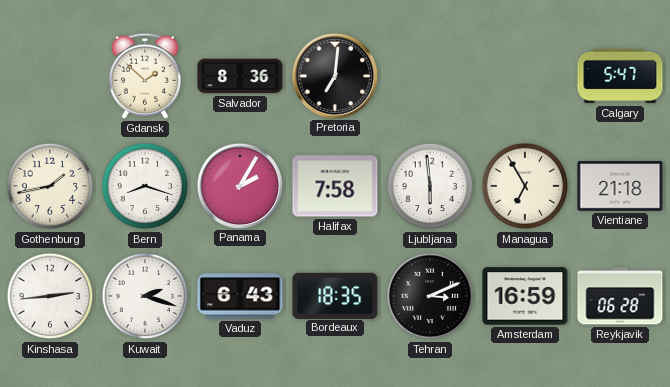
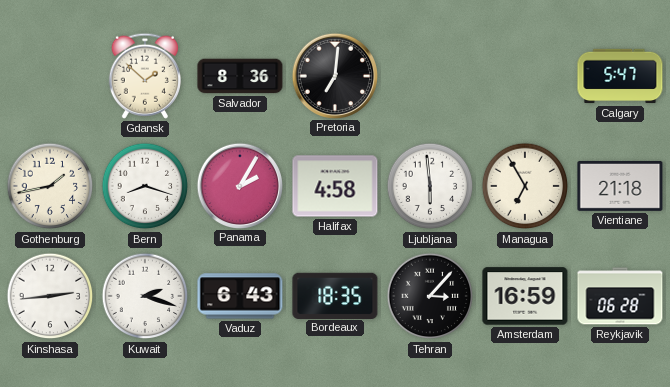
Halifax: 7:58 -> 4:58 (335, 186)
Tehran: 3:11 -> 3:07 (430, 296)
